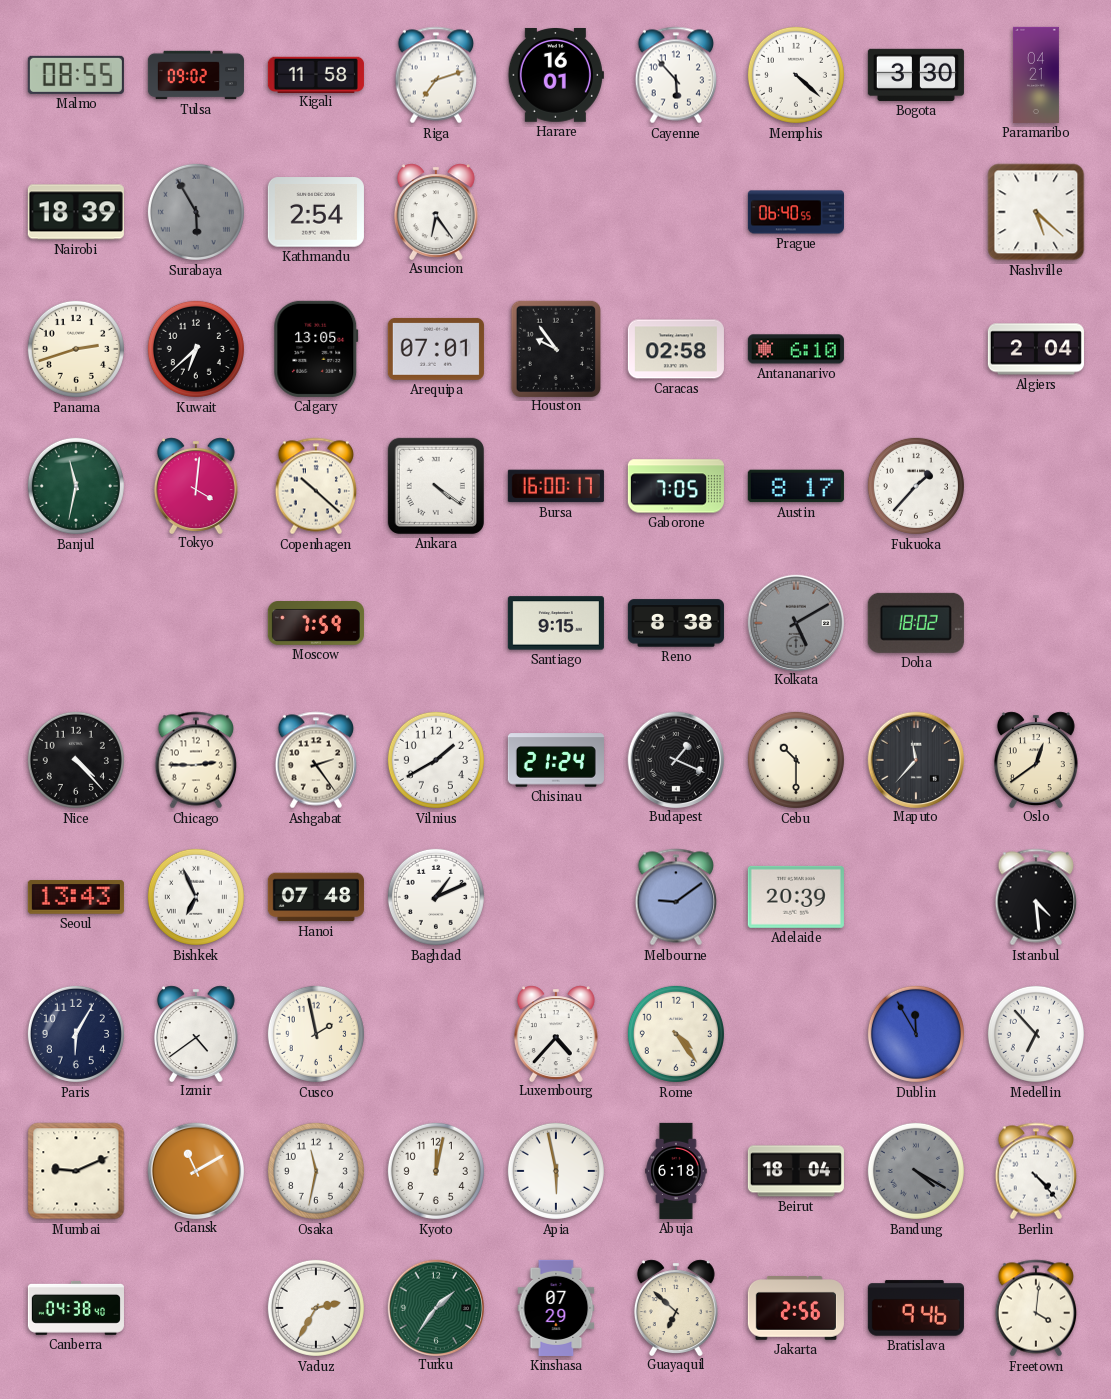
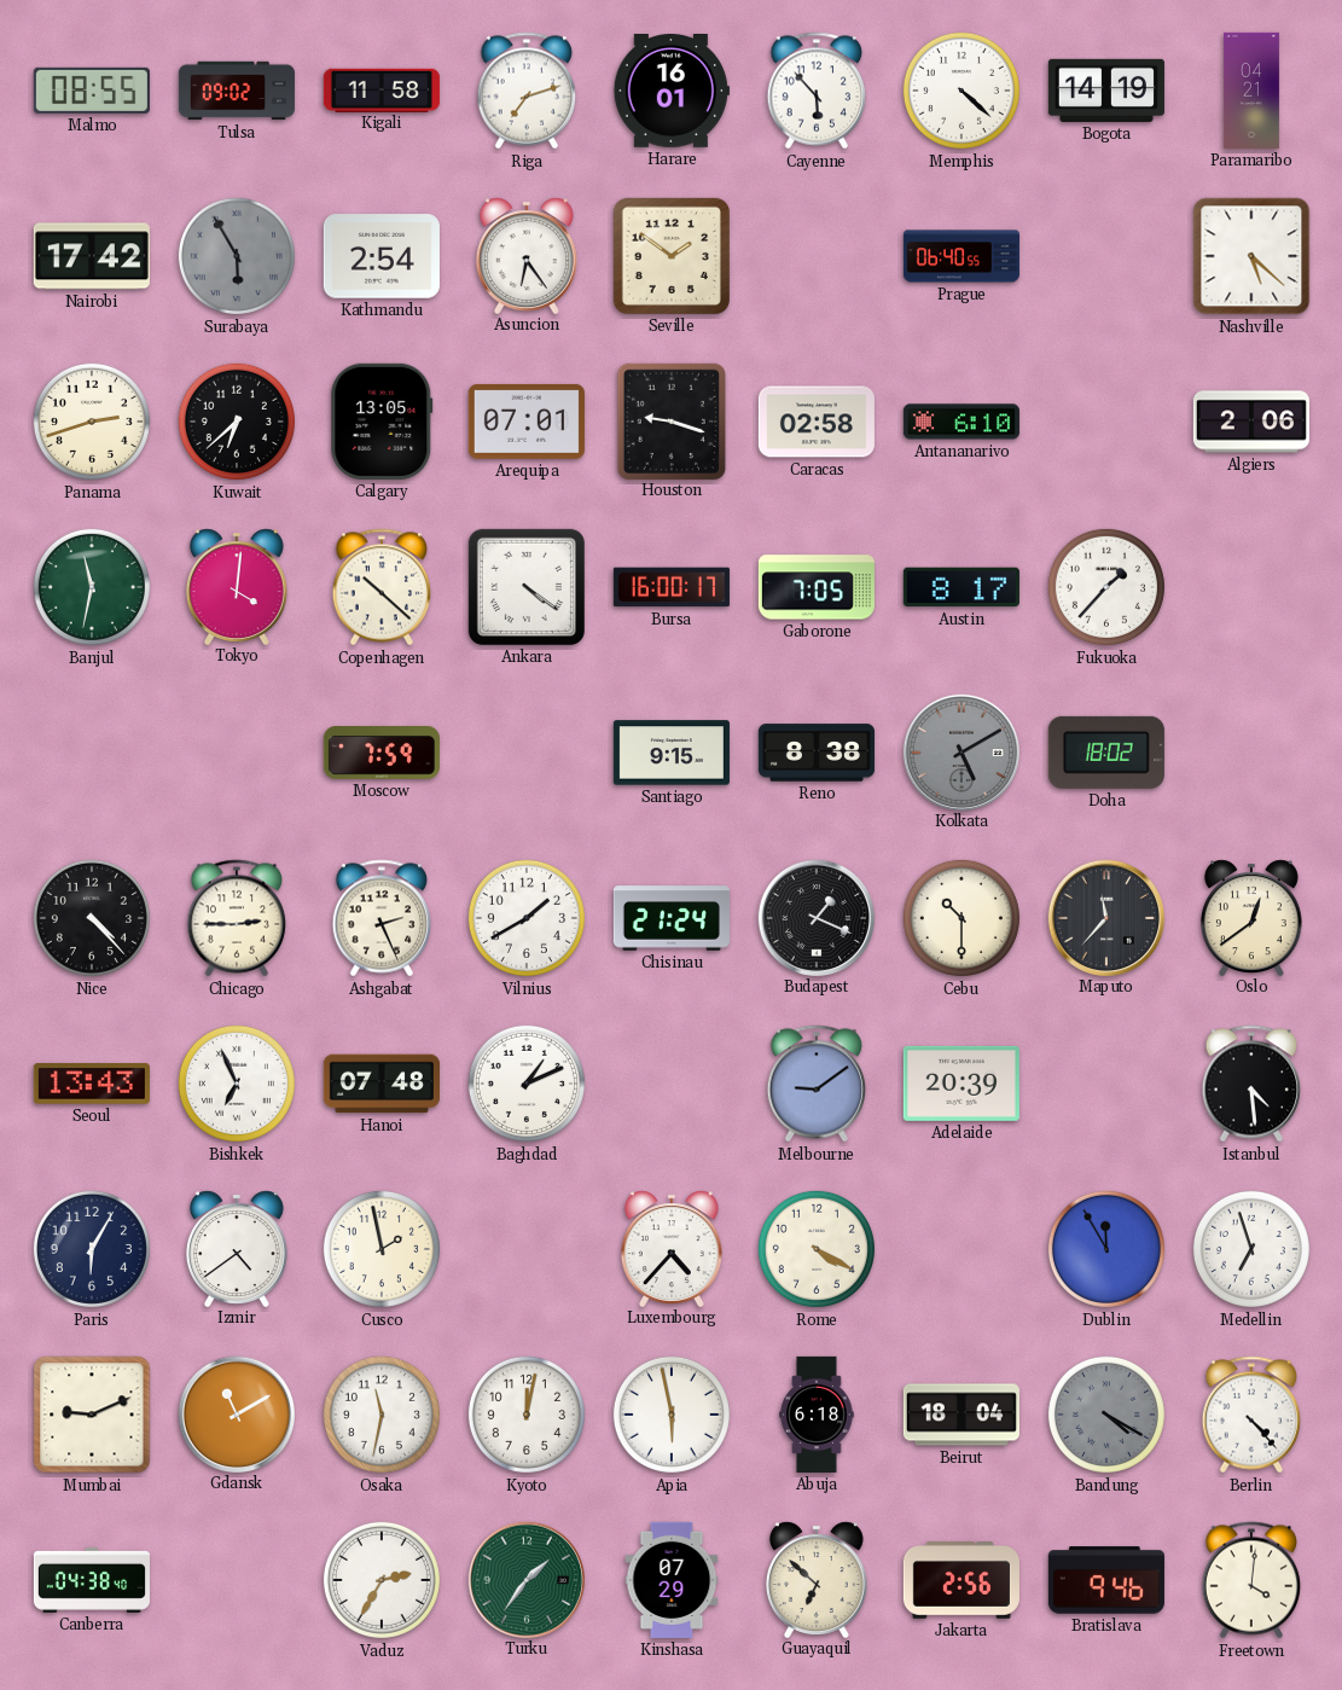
Bogota: 3:30 -> 14:19 (1106, 91)
Nairobi: 18:39 -> 17:42 (92, 256)
Seville: none -> 1:51 (672, 256)
Houston: 9:54 -> 9:18 (670, 420)
Algiers: 2:04 -> 2:06 (1251, 422)
Ashgabat: 2:24 -> 2:26 (382, 918)
Rome: 4:24 -> 4:20 (817, 1249)
Medellin: 6:53 -> 6:57 (1251, 1249)
